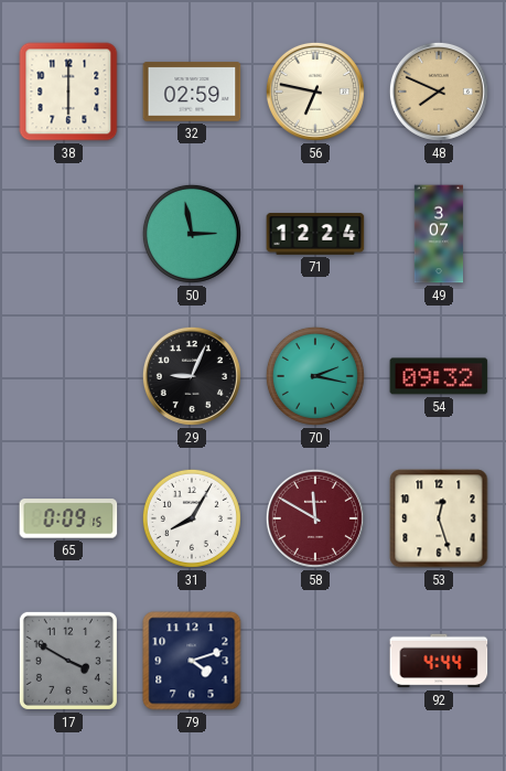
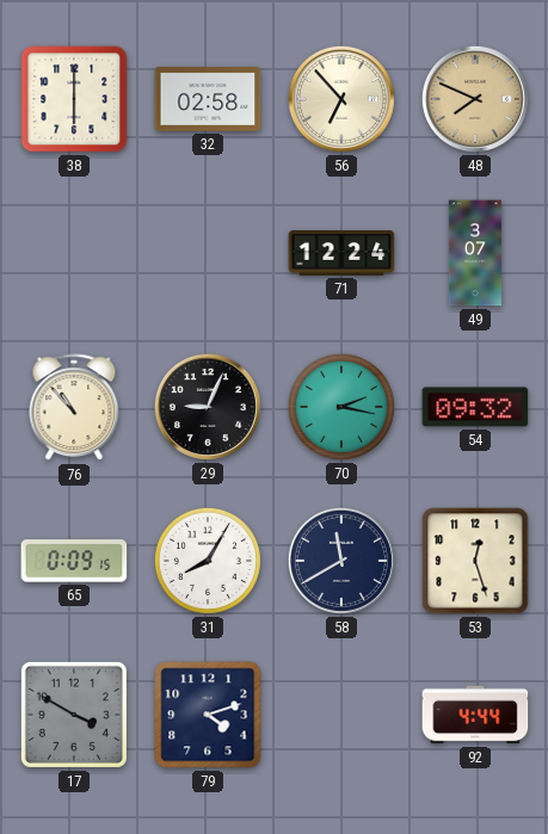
32: 02:59 -> 02:58 (208, 99)
56: 6:47 -> 6:53 (341, 99)
50: 2:58 -> none (192, 234)
76: none -> 10:53 (74, 408)
58: 11:50 -> 11:40 (341, 561)
58 dial: burgundy -> navy (341, 561)
